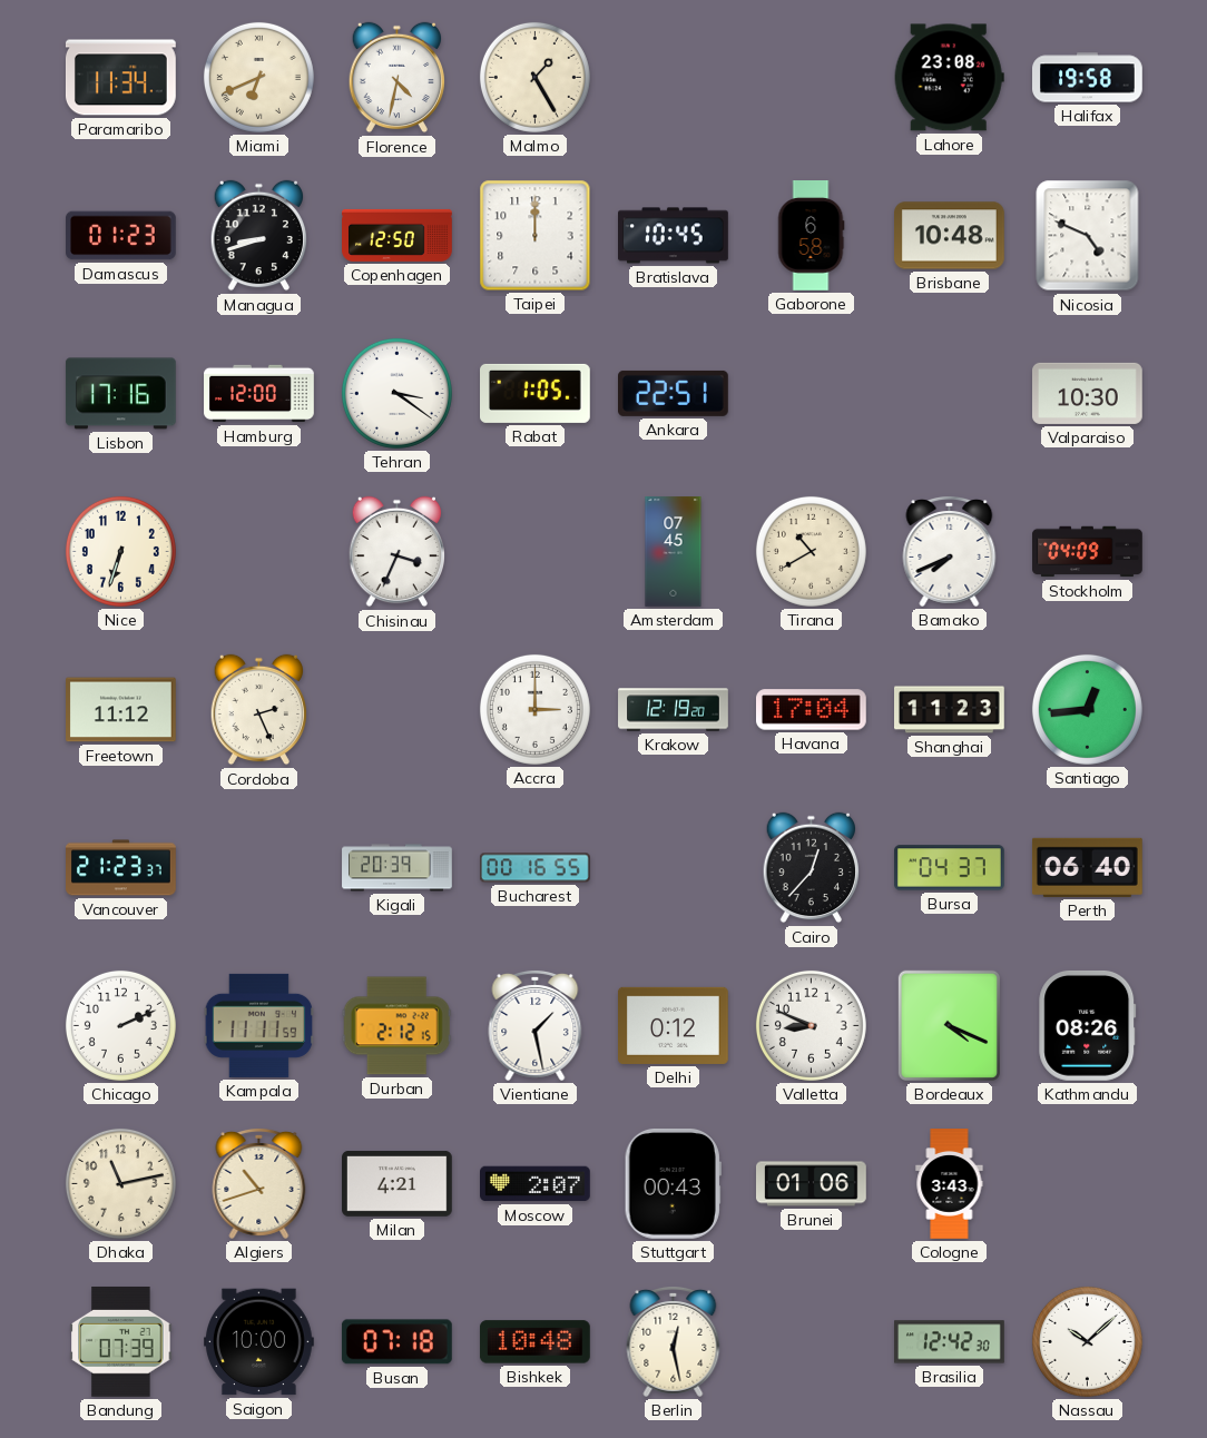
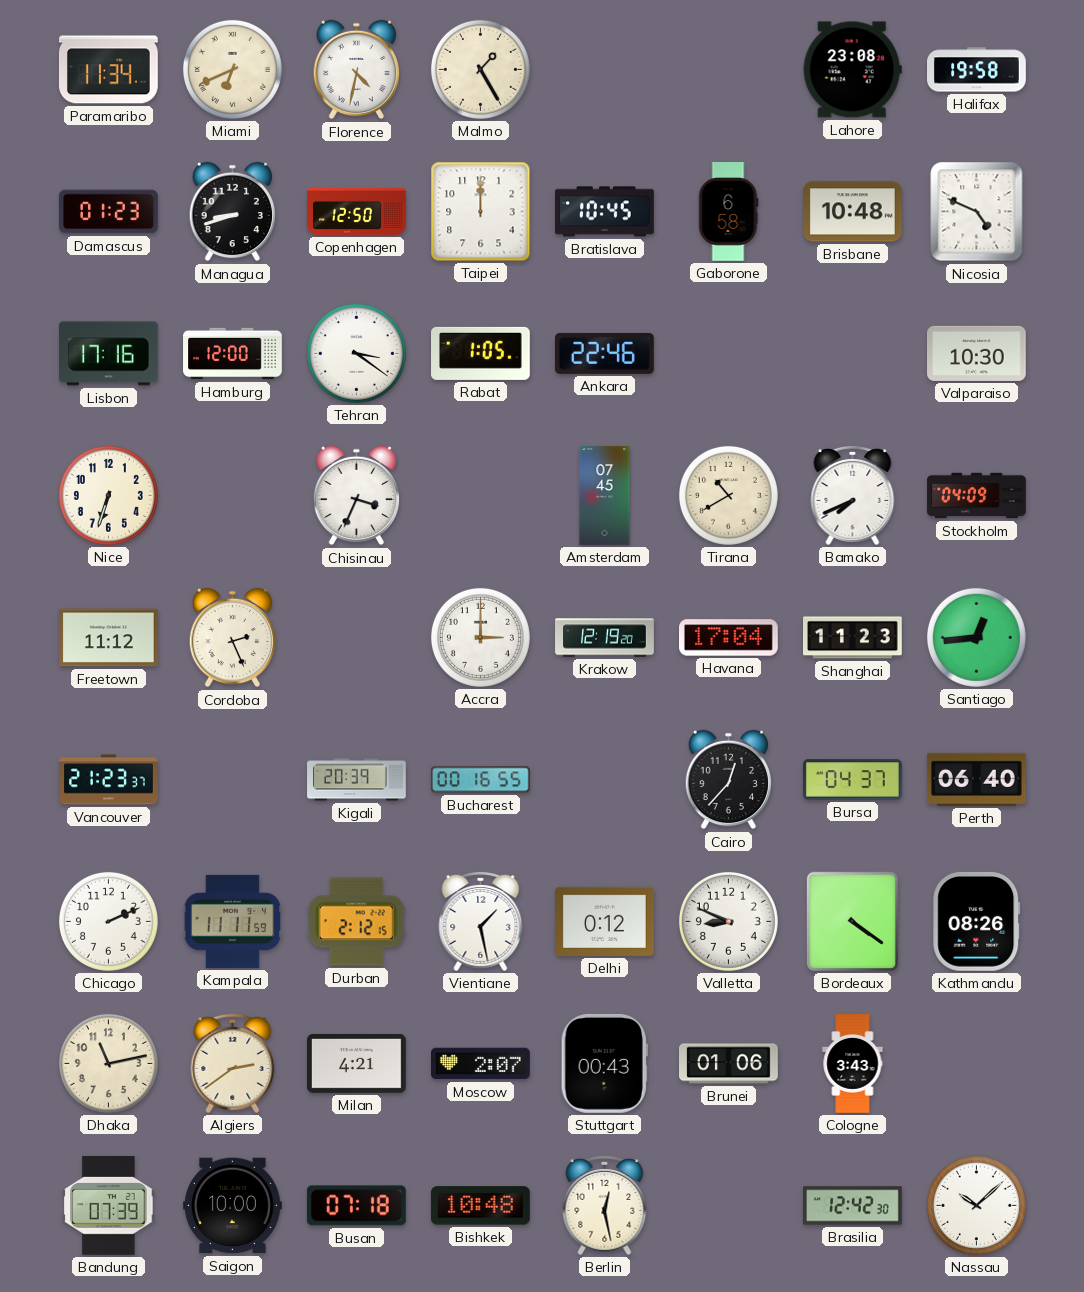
Ankara: 22:51 -> 22:46 (605, 353)
Bordeaux: 4:19 -> 4:21 (852, 921)
Algiers: 10:42 -> 2:39 (233, 1064)
